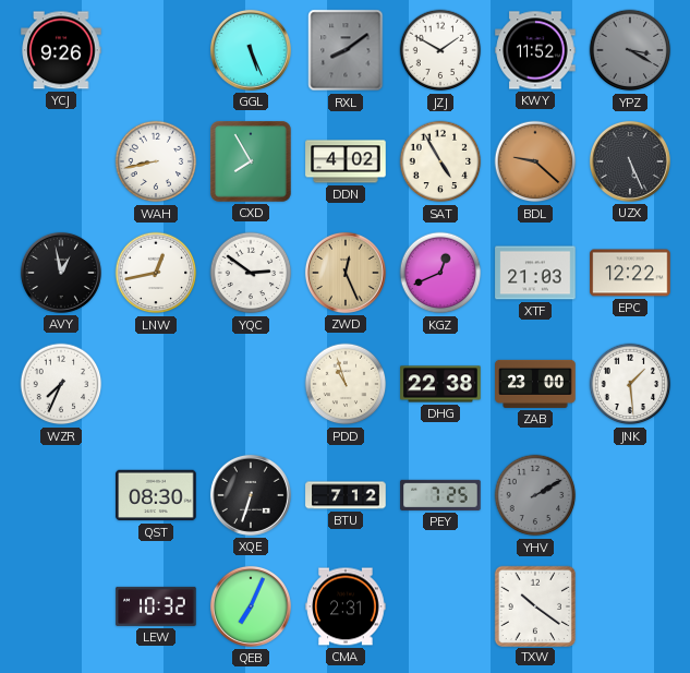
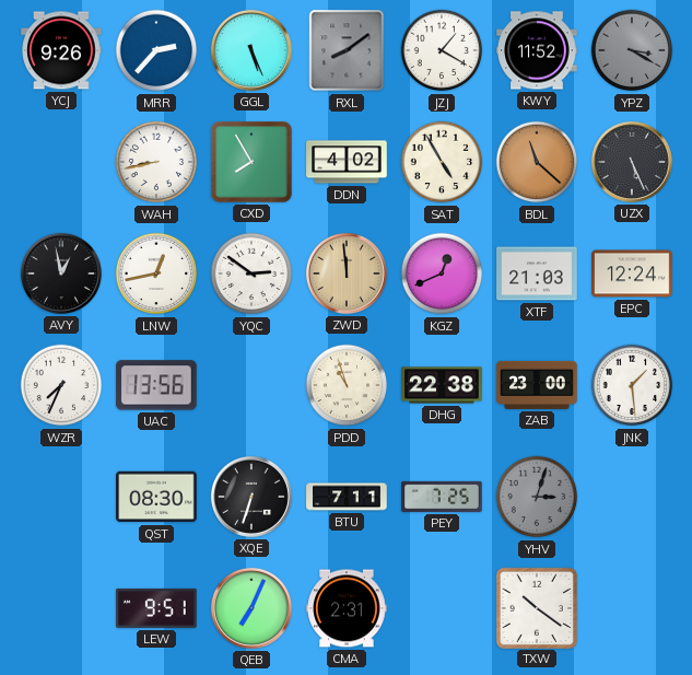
MRR: none -> 2:37 (156, 50)
JZJ: 1:50 -> 1:20 (442, 50)
BDL: 9:22 -> 11:22 (537, 162)
ZWD: 12:26 -> 11:59 (347, 274)
EPC: 12:22 -> 12:24 (632, 274)
UAC: none -> 13:56 (156, 385)
BTU: 7:12 -> 7:11 (347, 497)
YHV: 2:10 -> 3:03 (537, 497)
LEW: 10:32 -> 9:51 (156, 608)
